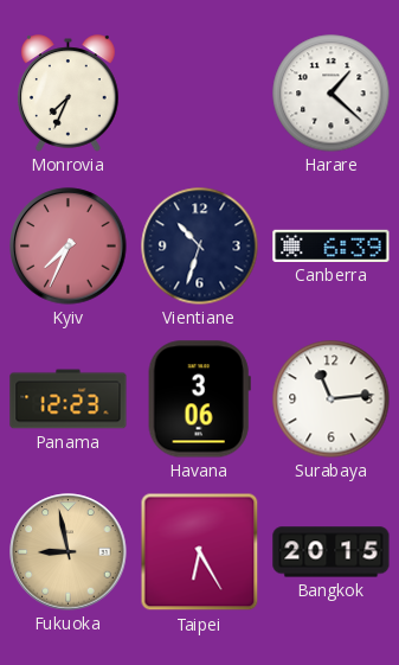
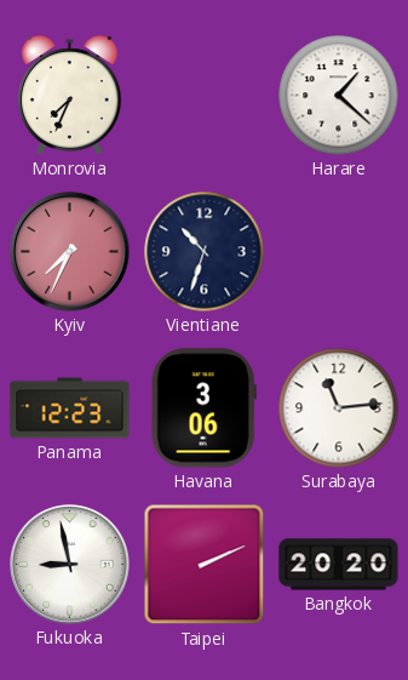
Canberra: 6:39 -> none (332, 245)
Fukuoka dial: champagne -> white (70, 565)
Taipei: 6:25 -> 2:11 (205, 565)
Bangkok: 20:15 -> 20:20 (339, 565)
